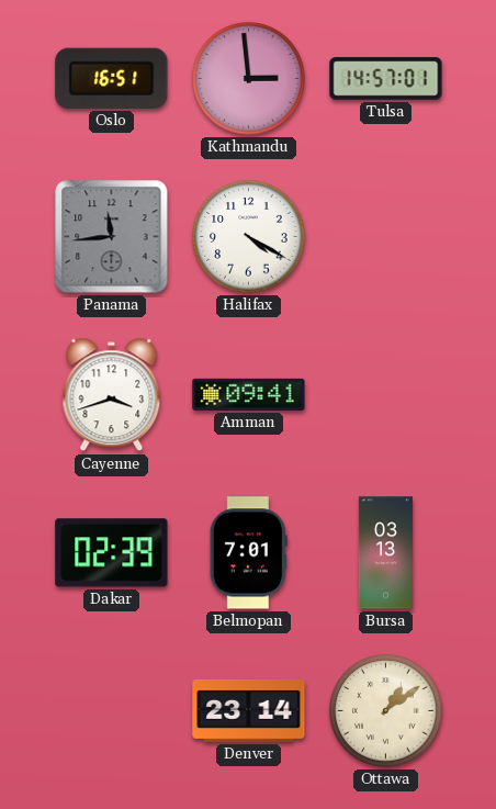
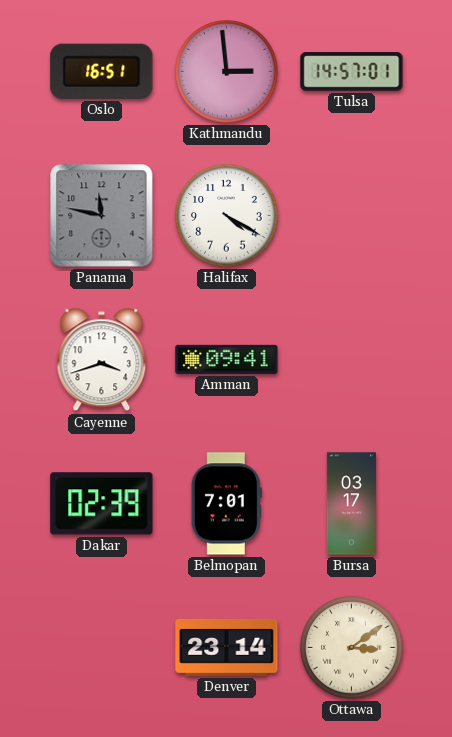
Panama: 11:44 -> 11:47 (102, 216)
Bursa: 03:13 -> 03:17 (351, 504)
Ottawa: 1:09 -> 3:09 (352, 648)
